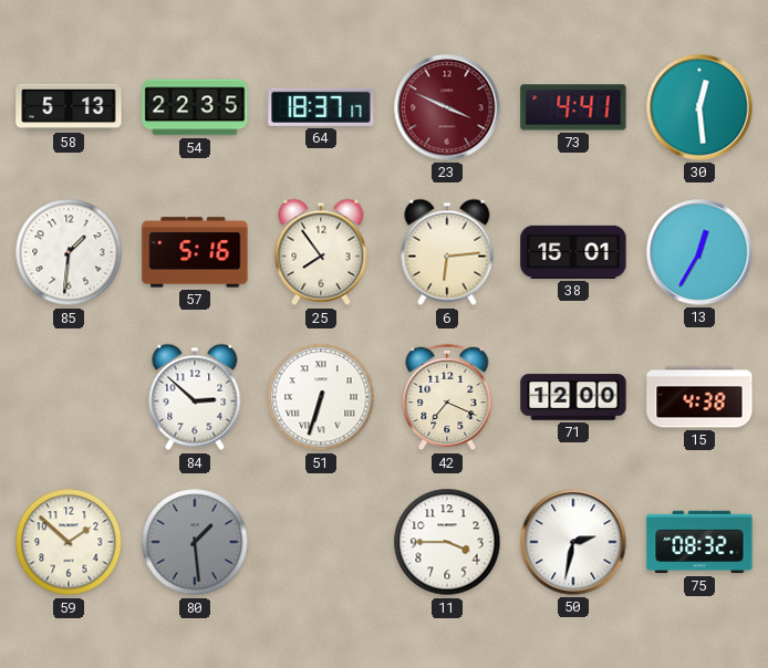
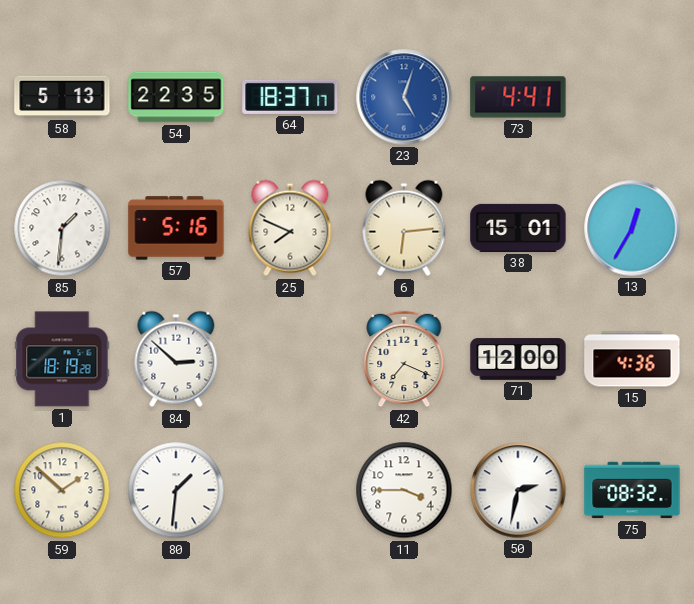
23: 3:49 -> 5:03 (404, 97)
23 dial: burgundy -> blue (404, 97)
30: 12:29 -> none (699, 107)
25: 7:54 -> 7:49 (290, 228)
1: none -> 18:19 (62, 359)
51: 6:33 -> none (321, 397)
15: 4:38 -> 4:36 (632, 359)
80: 1:29 -> 1:31 (176, 490)
80 dial: grey -> white (176, 490)
